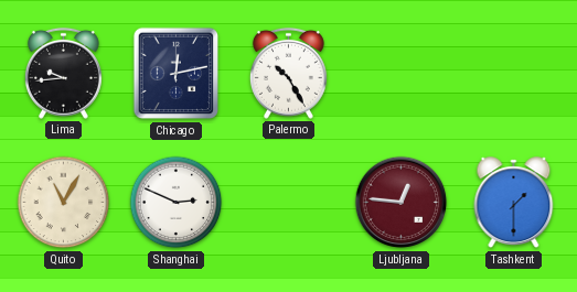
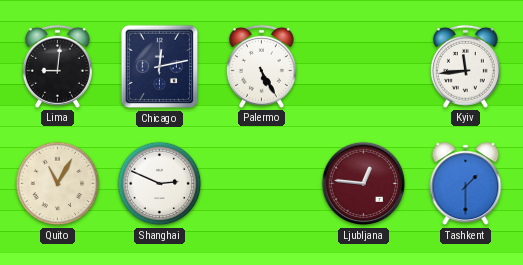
Lima: 9:44 -> 9:01 (57, 66)
Palermo: 10:25 -> 5:25 (261, 66)
Kyiv: none -> 11:44 (465, 66)
